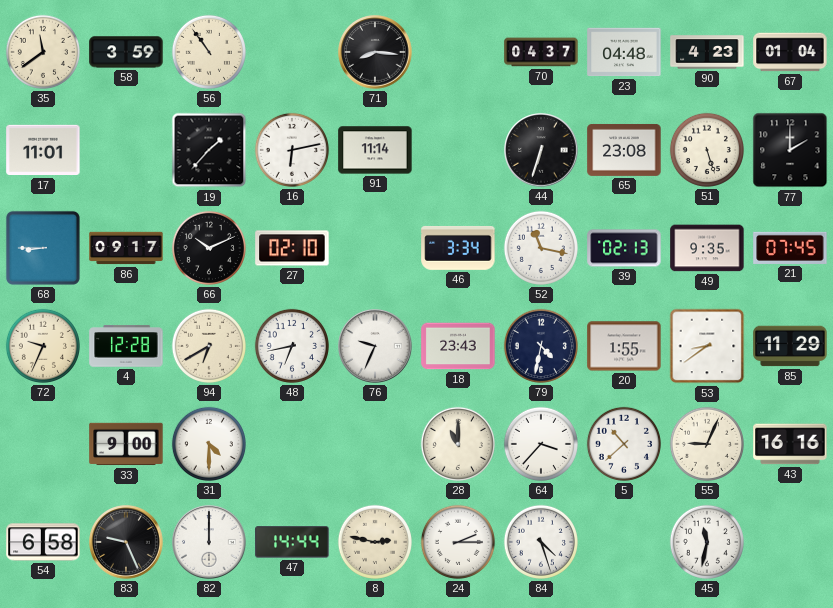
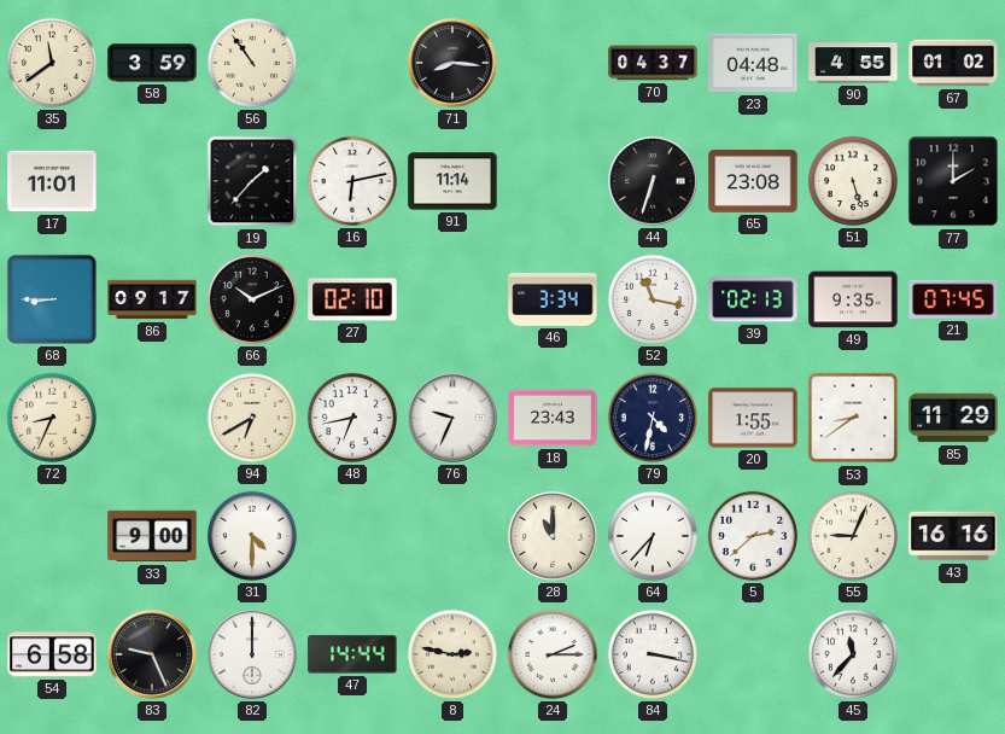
90: 4:23 -> 4:55 (853, 63)
67: 01:04 -> 01:02 (953, 63)
72: 9:34 -> 8:34 (52, 418)
4: 12:28 -> none (126, 346)
64: 3:37 -> 6:37 (653, 536)
5: 10:38 -> 2:38 (753, 536)
84: 4:27 -> 3:17 (653, 654)
45: 11:32 -> 11:37 (853, 654)
